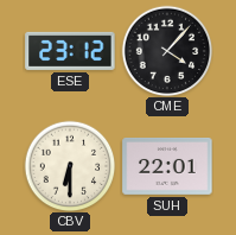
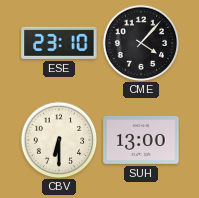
ESE: 23:12 -> 23:10 (59, 43)
SUH: 22:01 -> 13:00 (141, 141)
